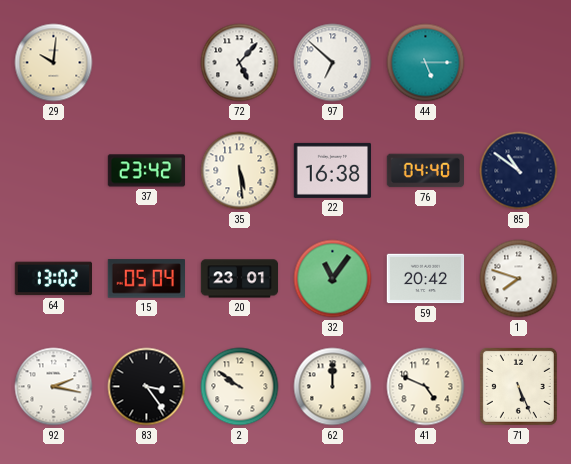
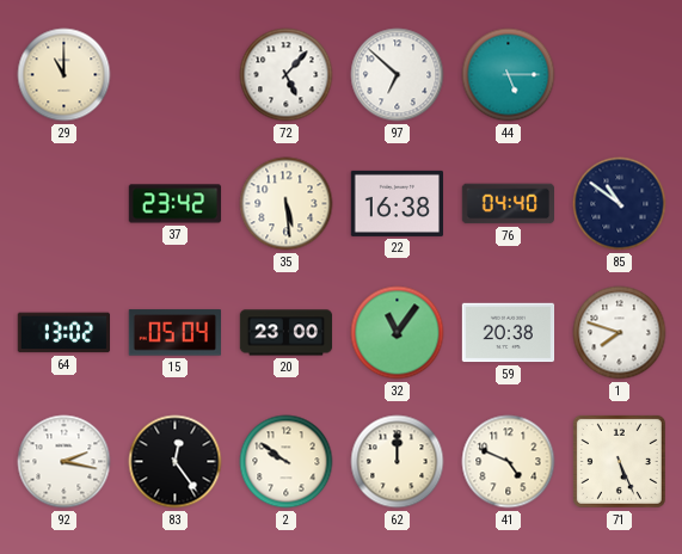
29: 10:01 -> 11:00 (64, 75)
20: 23:01 -> 23:00 (287, 333)
59: 20:42 -> 20:38 (509, 333)
83: 3:24 -> 12:24 (176, 462)
